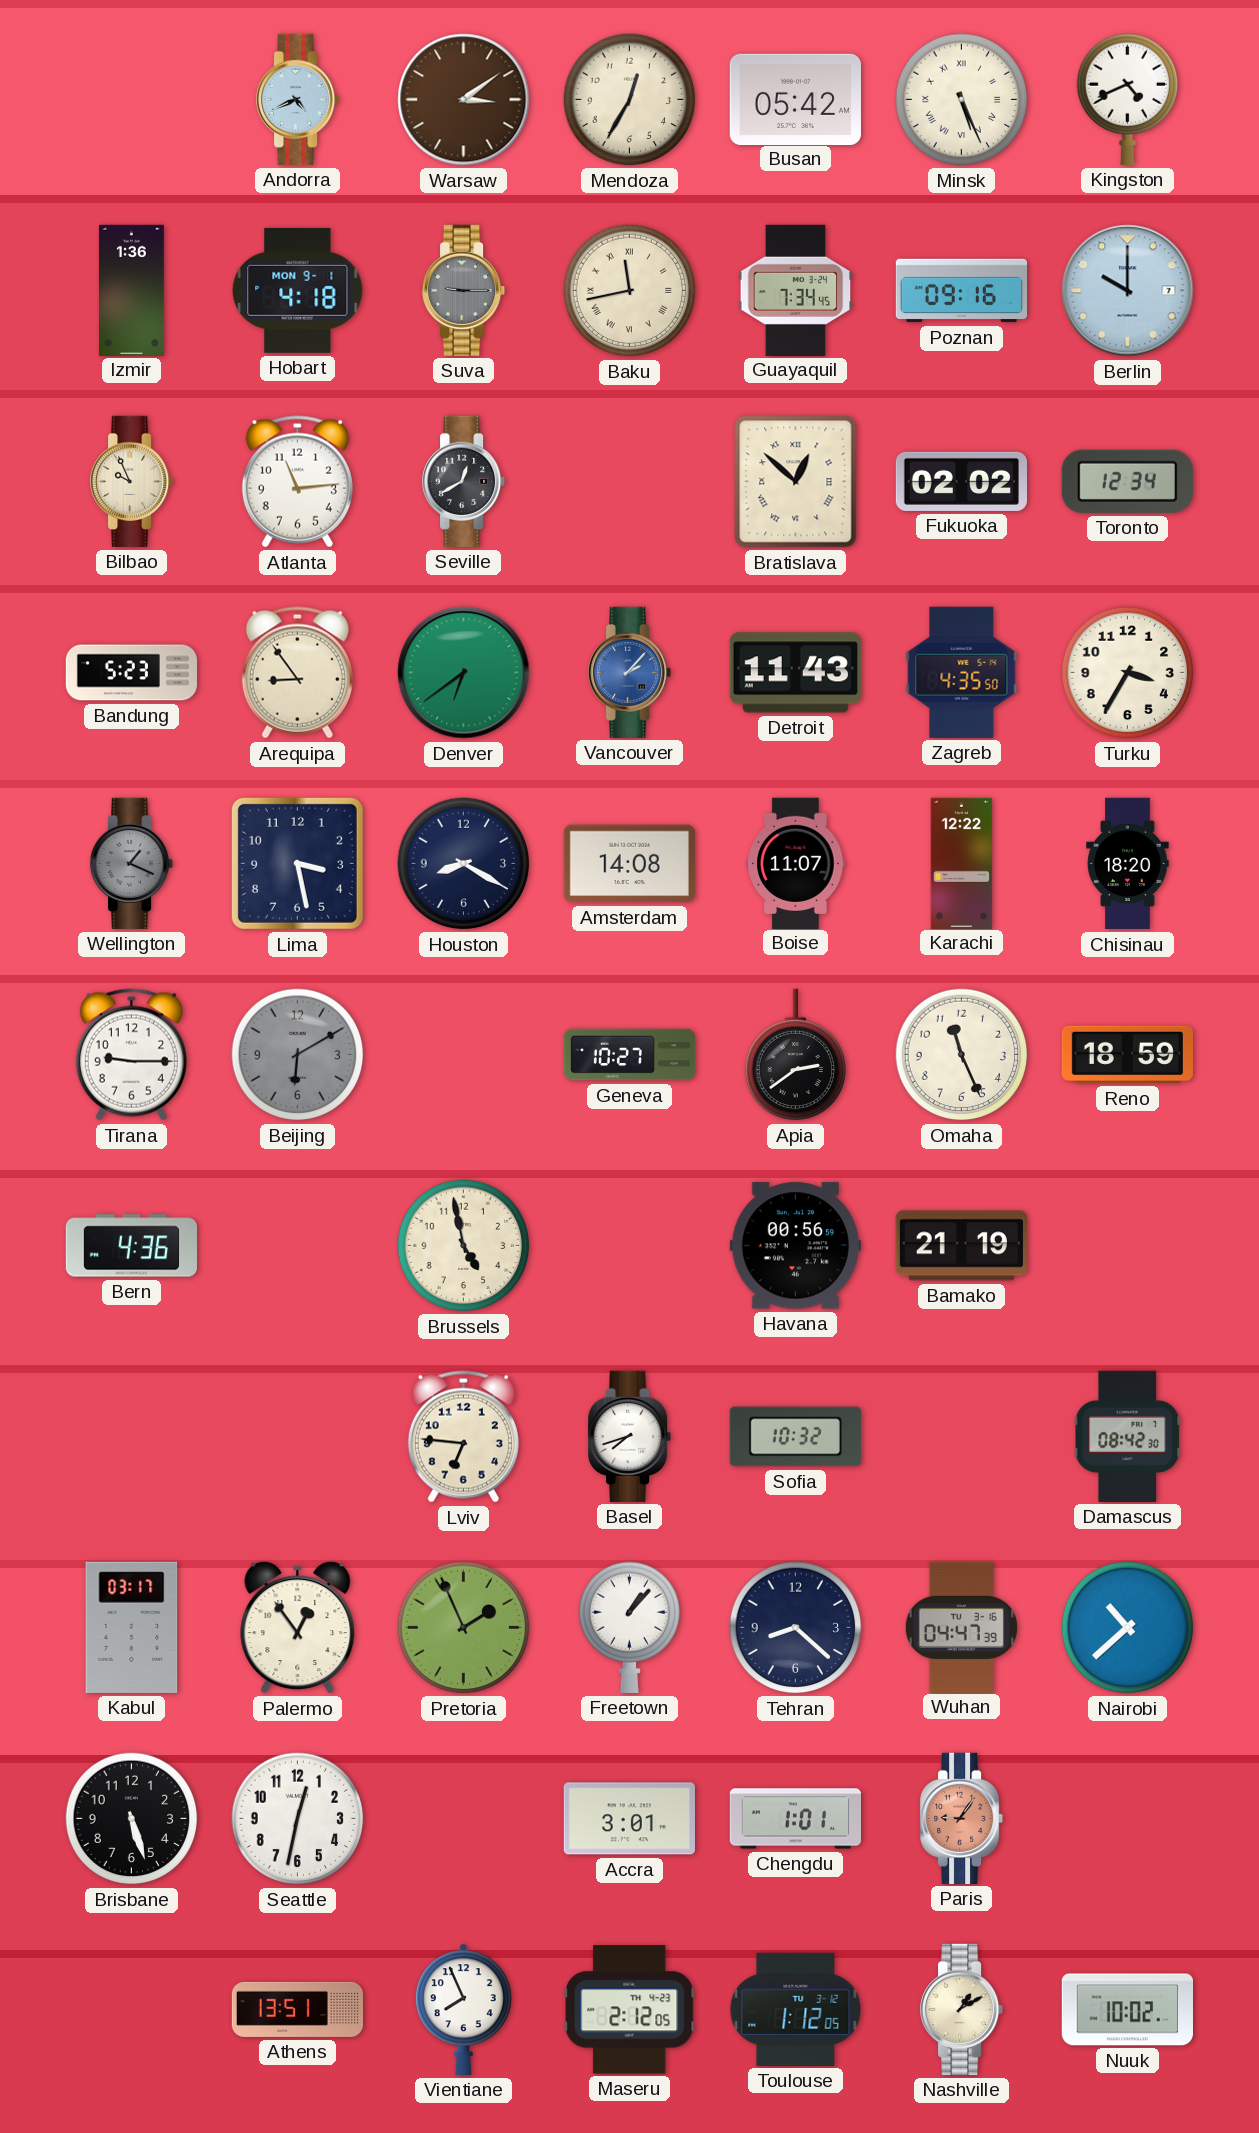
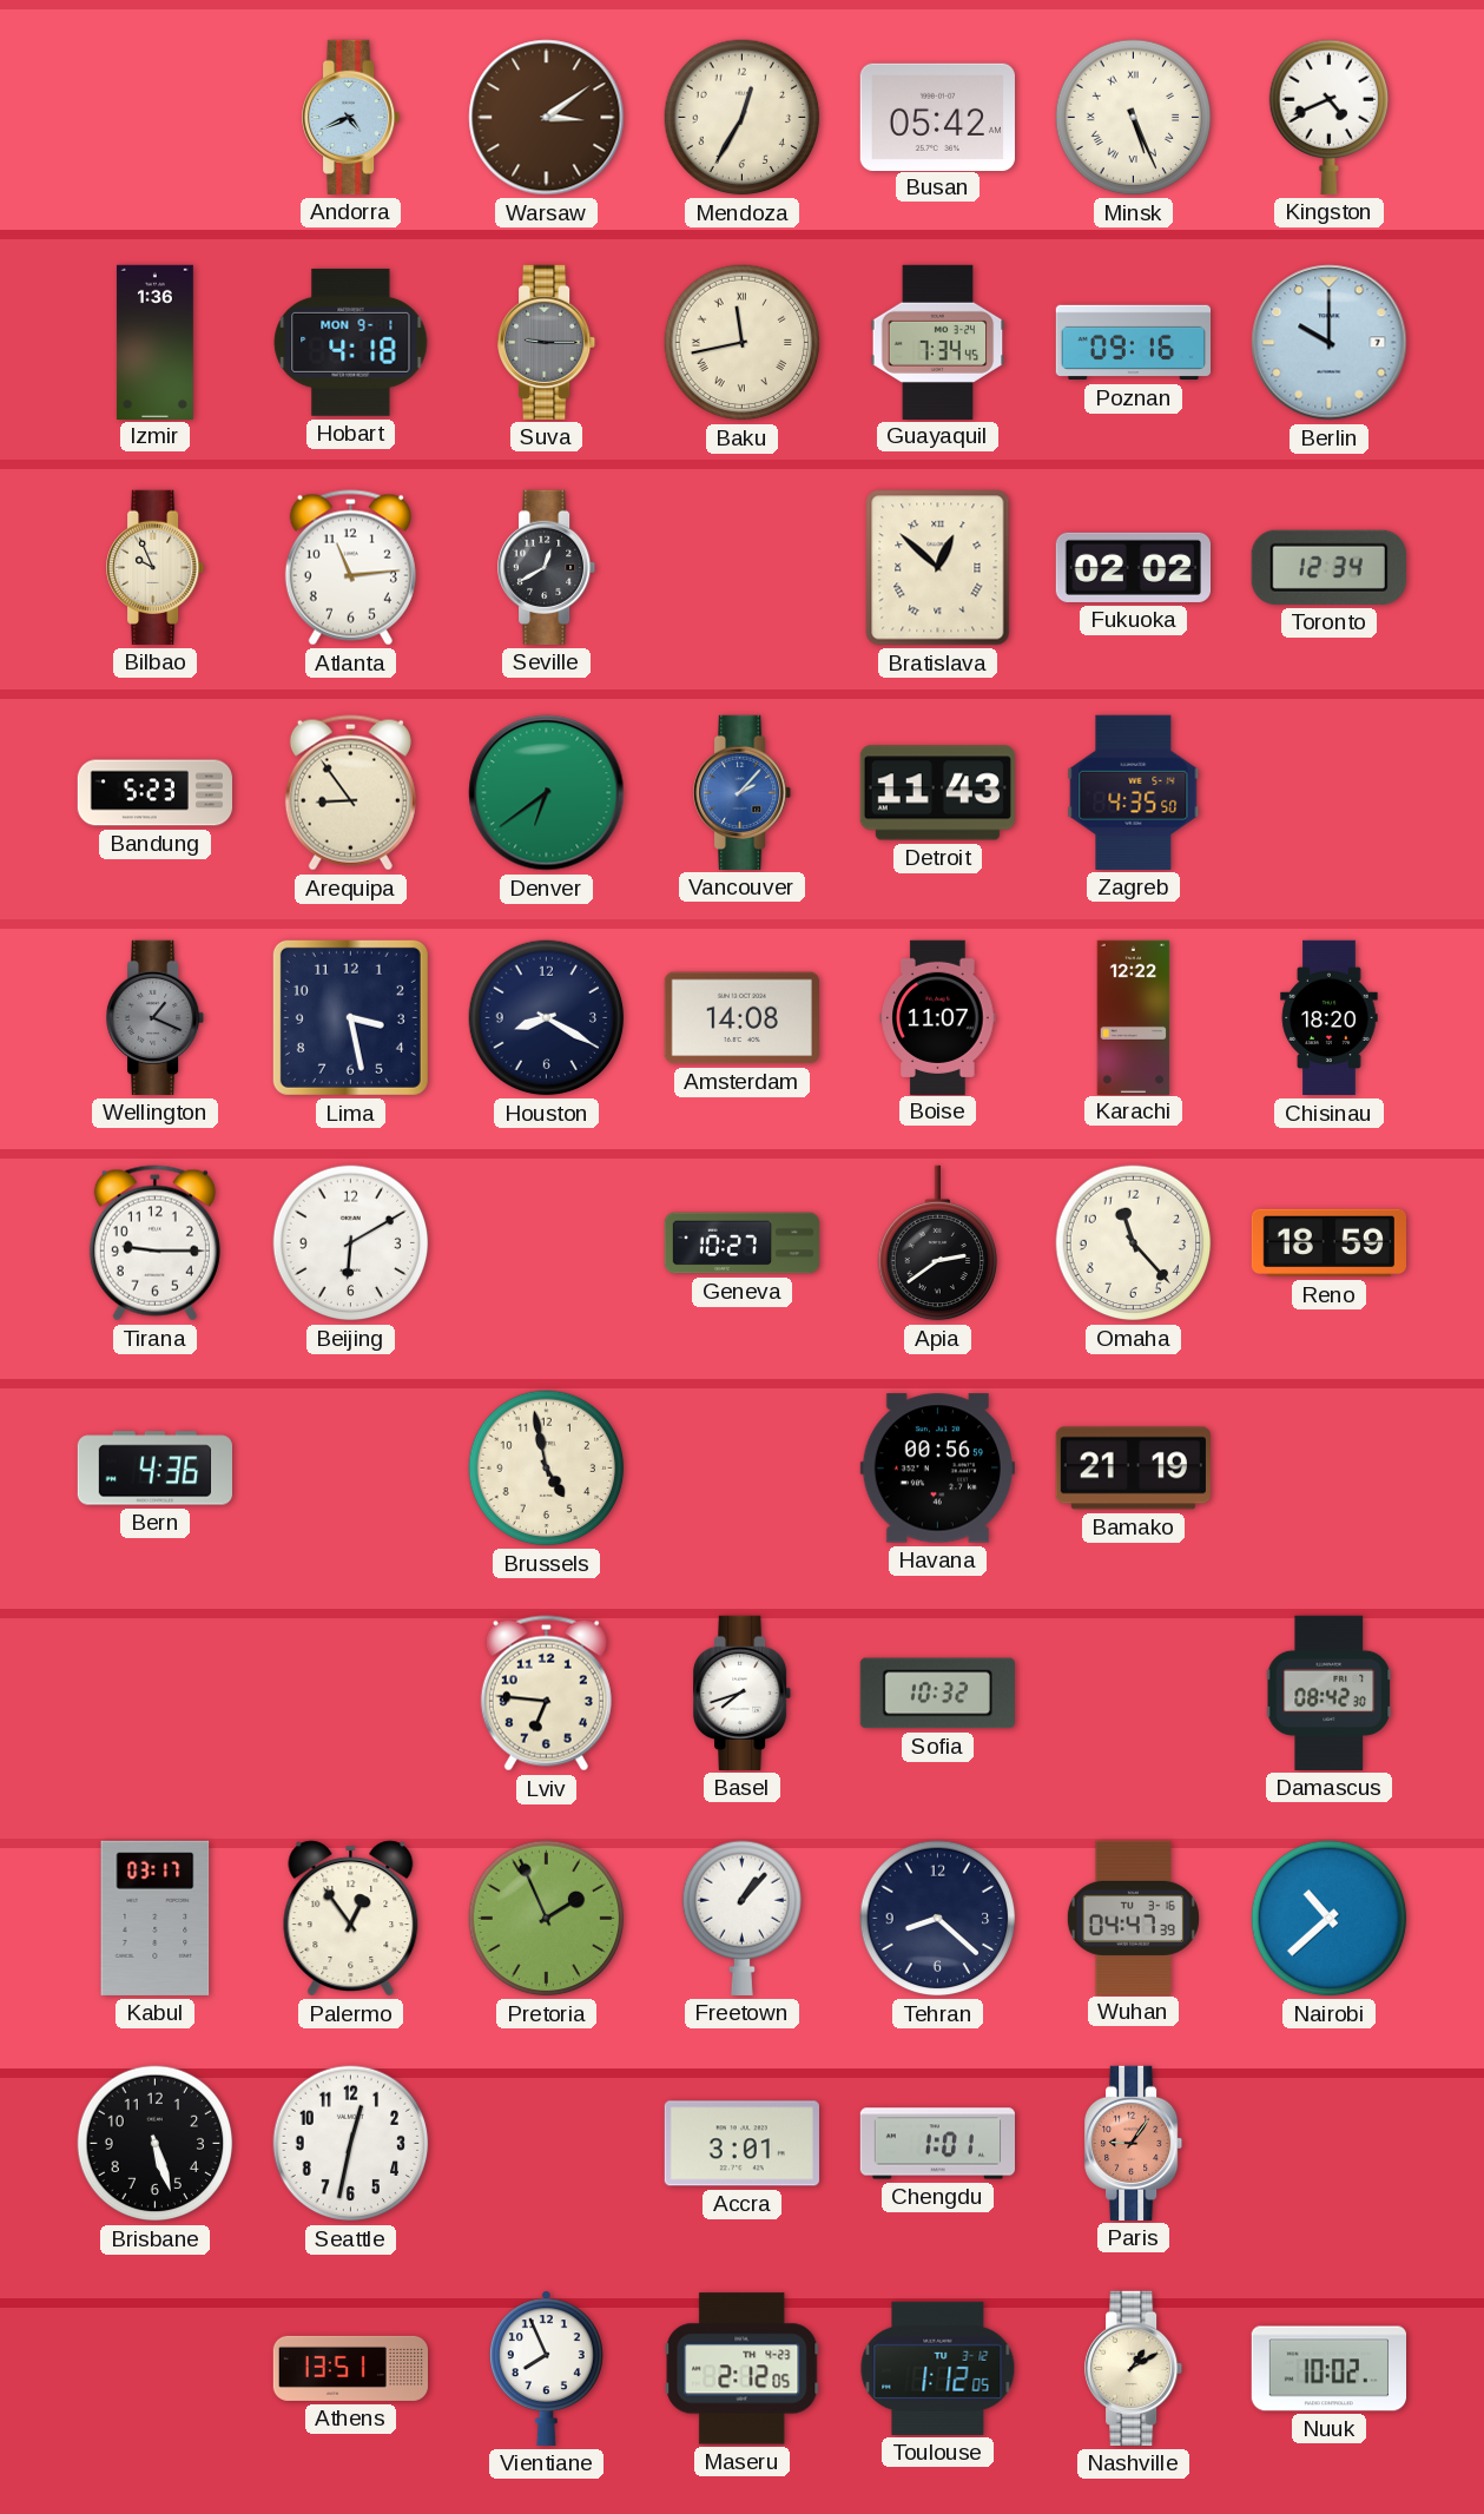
Turku: 3:35 -> none (1128, 673)
Beijing dial: grey -> white (351, 1243)
Omaha: 11:26 -> 11:23 (1134, 1243)
